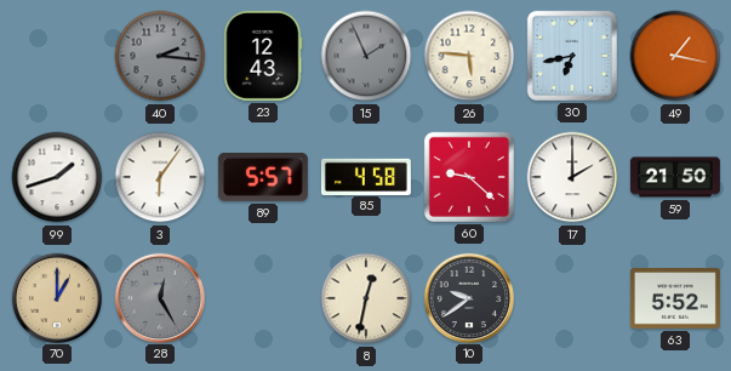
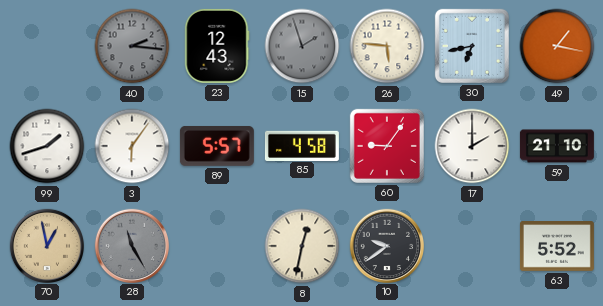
15: 1:56 -> 1:57 (302, 46)
60: 9:22 -> 9:06 (387, 146)
59: 21:50 -> 21:10 (557, 146)
70: 1:00 -> 12:58 (46, 245)
28: 12:25 -> 11:25 (131, 245)
